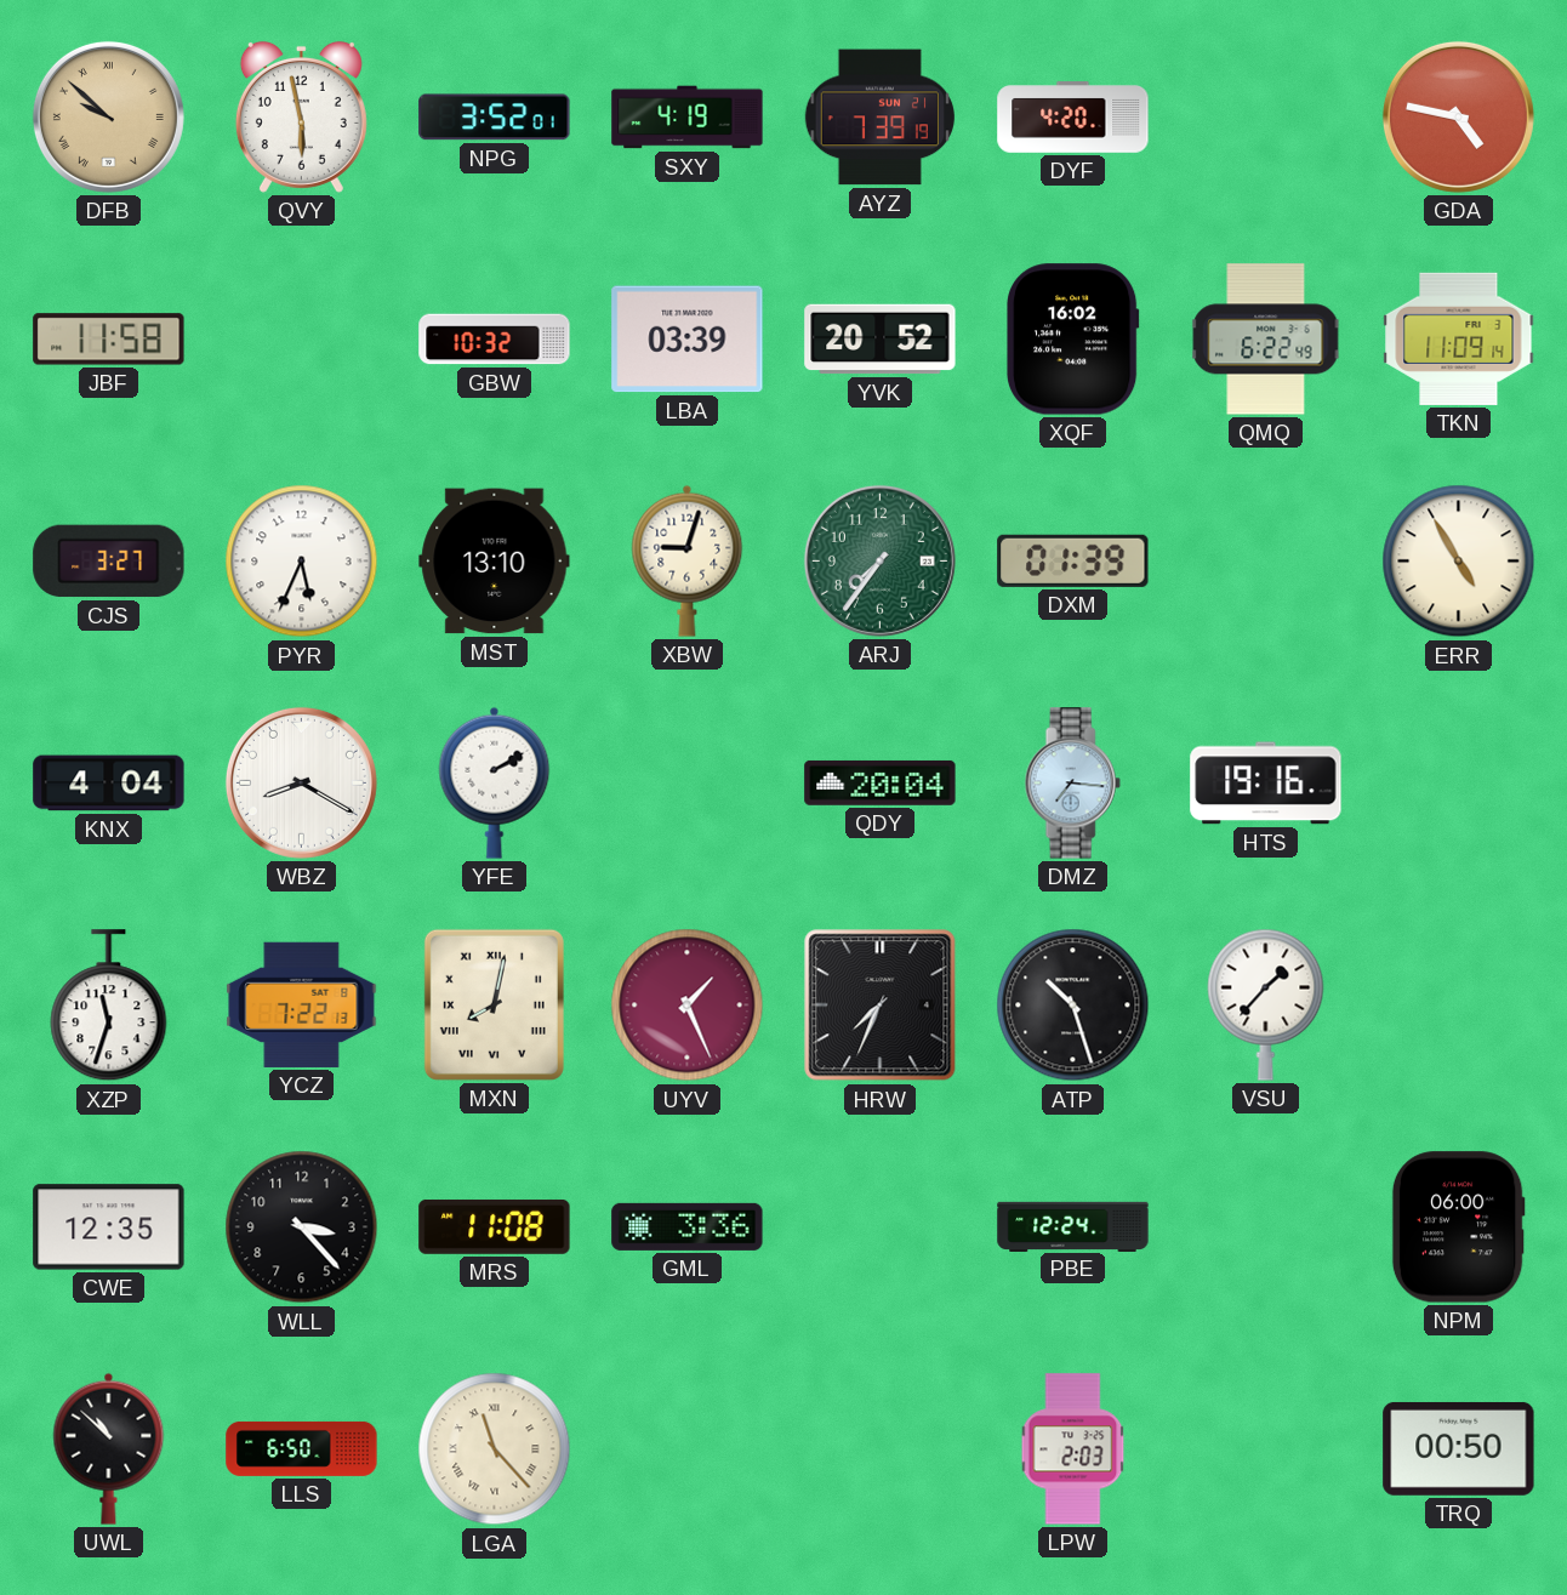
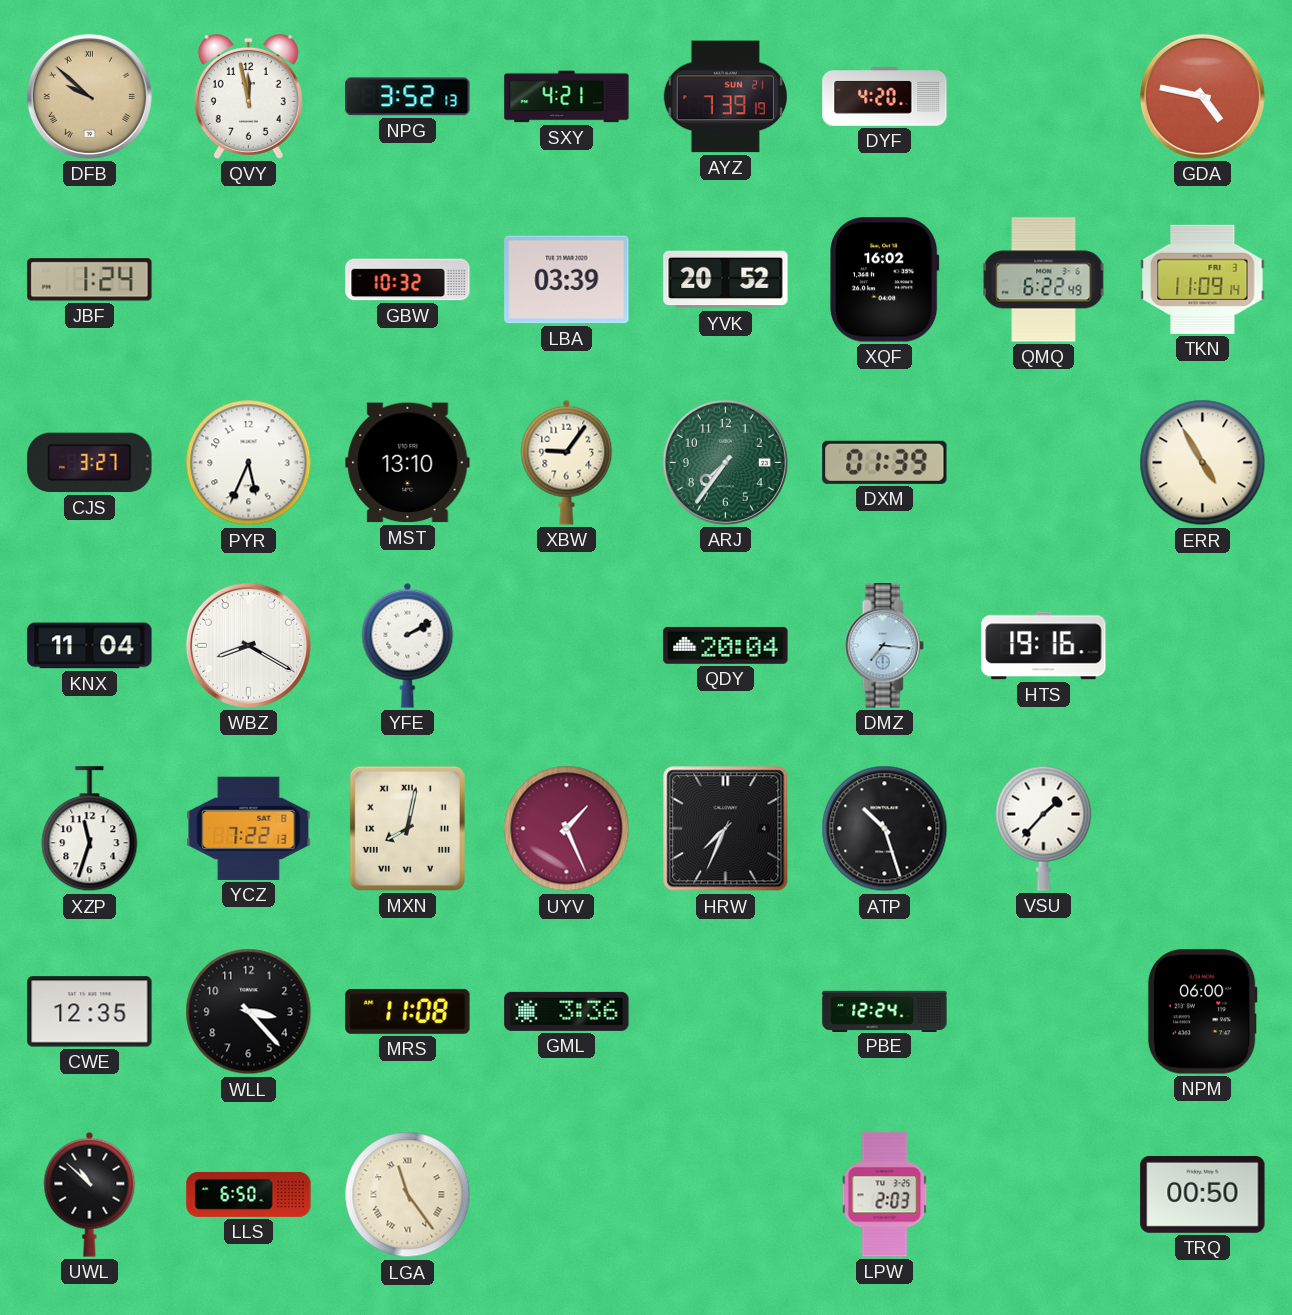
QVY: 5:58 -> 11:58 (248, 96)
NPG: 3:52:01 -> 3:52:13 (408, 97)
SXY: 4:19 -> 4:21 (567, 97)
JBF: 11:58 -> 1:24 (90, 280)
XBW: 9:03 -> 9:06 (567, 462)
KNX: 4:04 -> 11:04 (90, 646)
LGA: 11:23 -> 11:24 (408, 1195)
